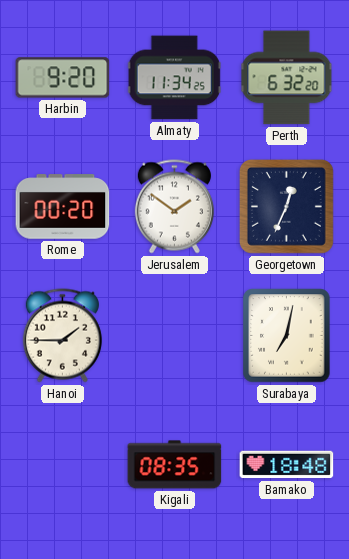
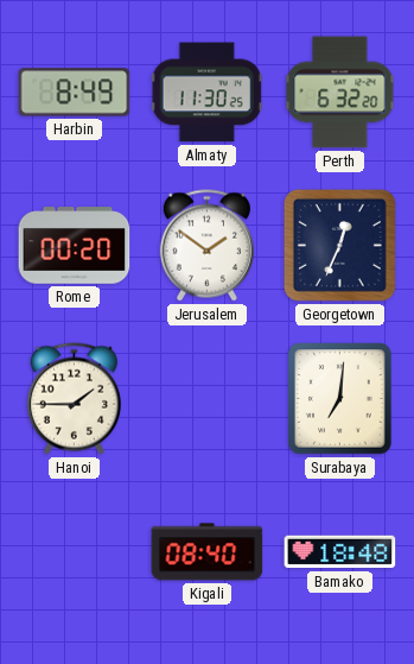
Harbin: 9:20 -> 8:49 (75, 93)
Almaty: 11:34 -> 11:30 (206, 93)
Surabaya: 7:02 -> 7:01 (340, 399)
Kigali: 08:35 -> 08:40 (208, 552)
